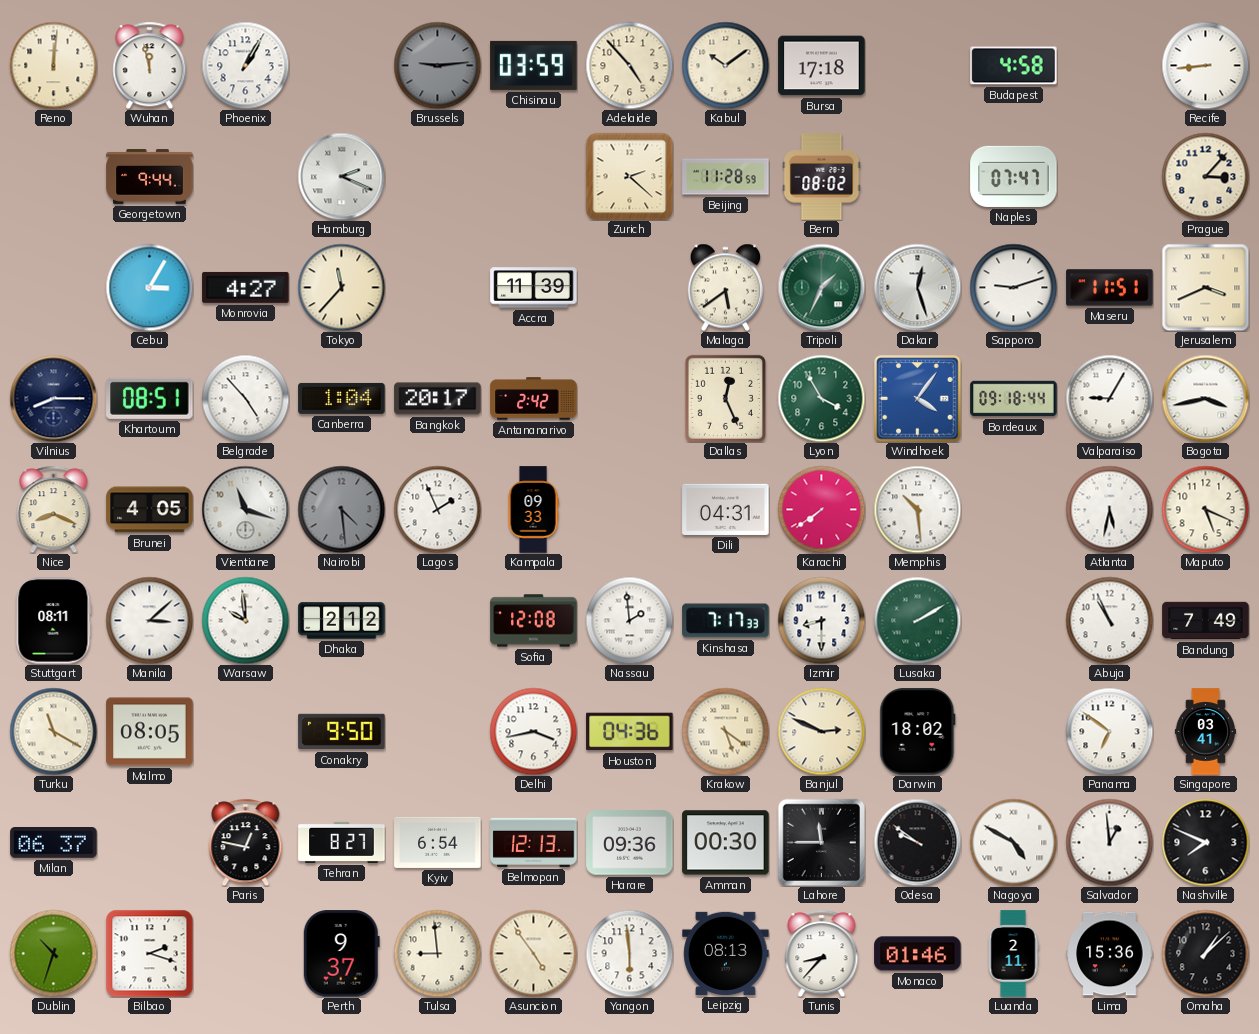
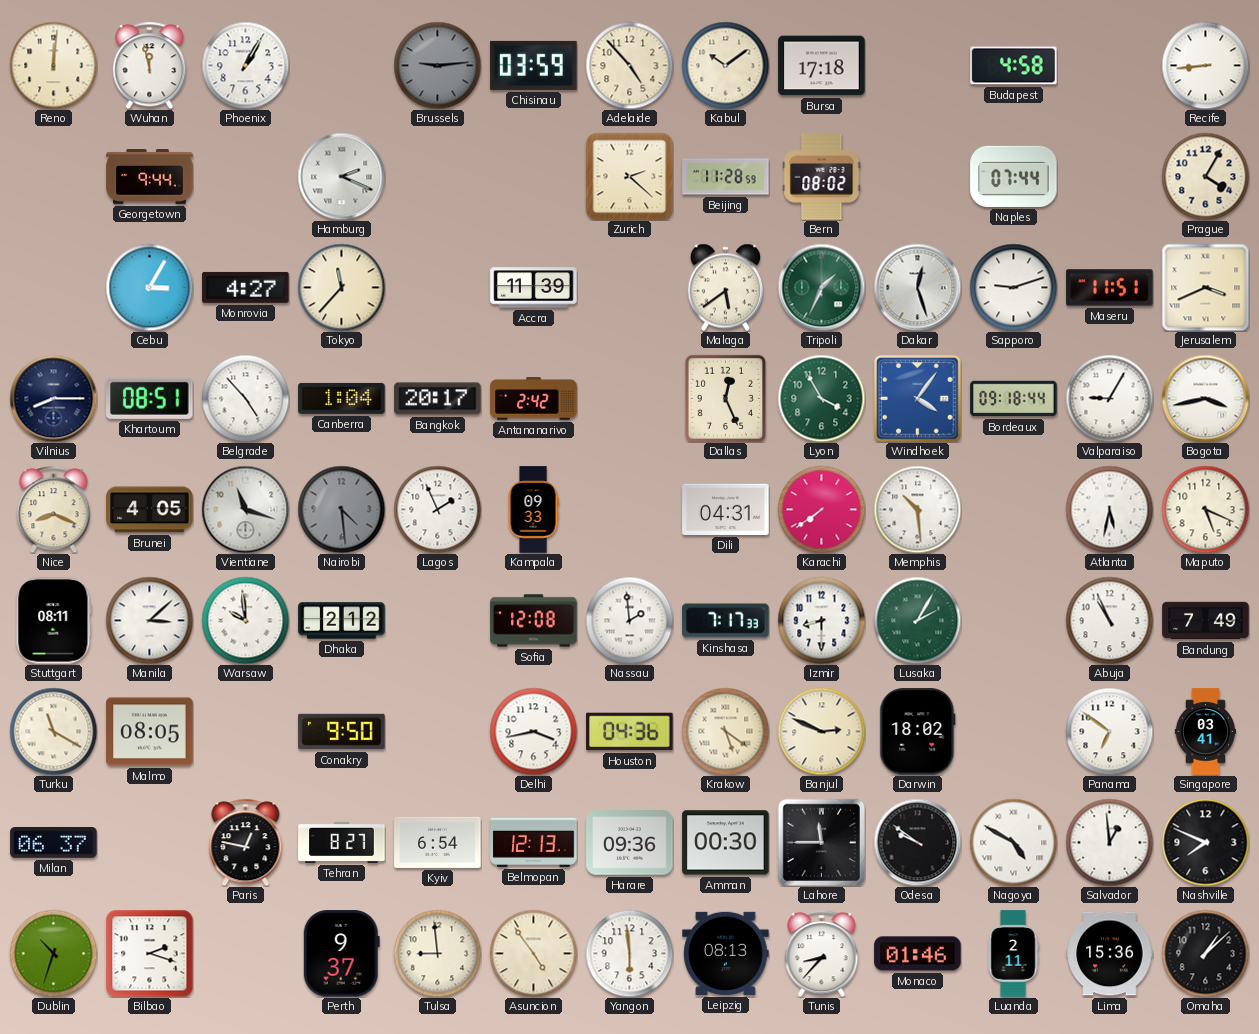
Naples: 07:47 -> 07:44 (1014, 176)
Prague: 3:07 -> 4:05 (1205, 176)
Lusaka: 2:10 -> 2:05 (917, 620)
